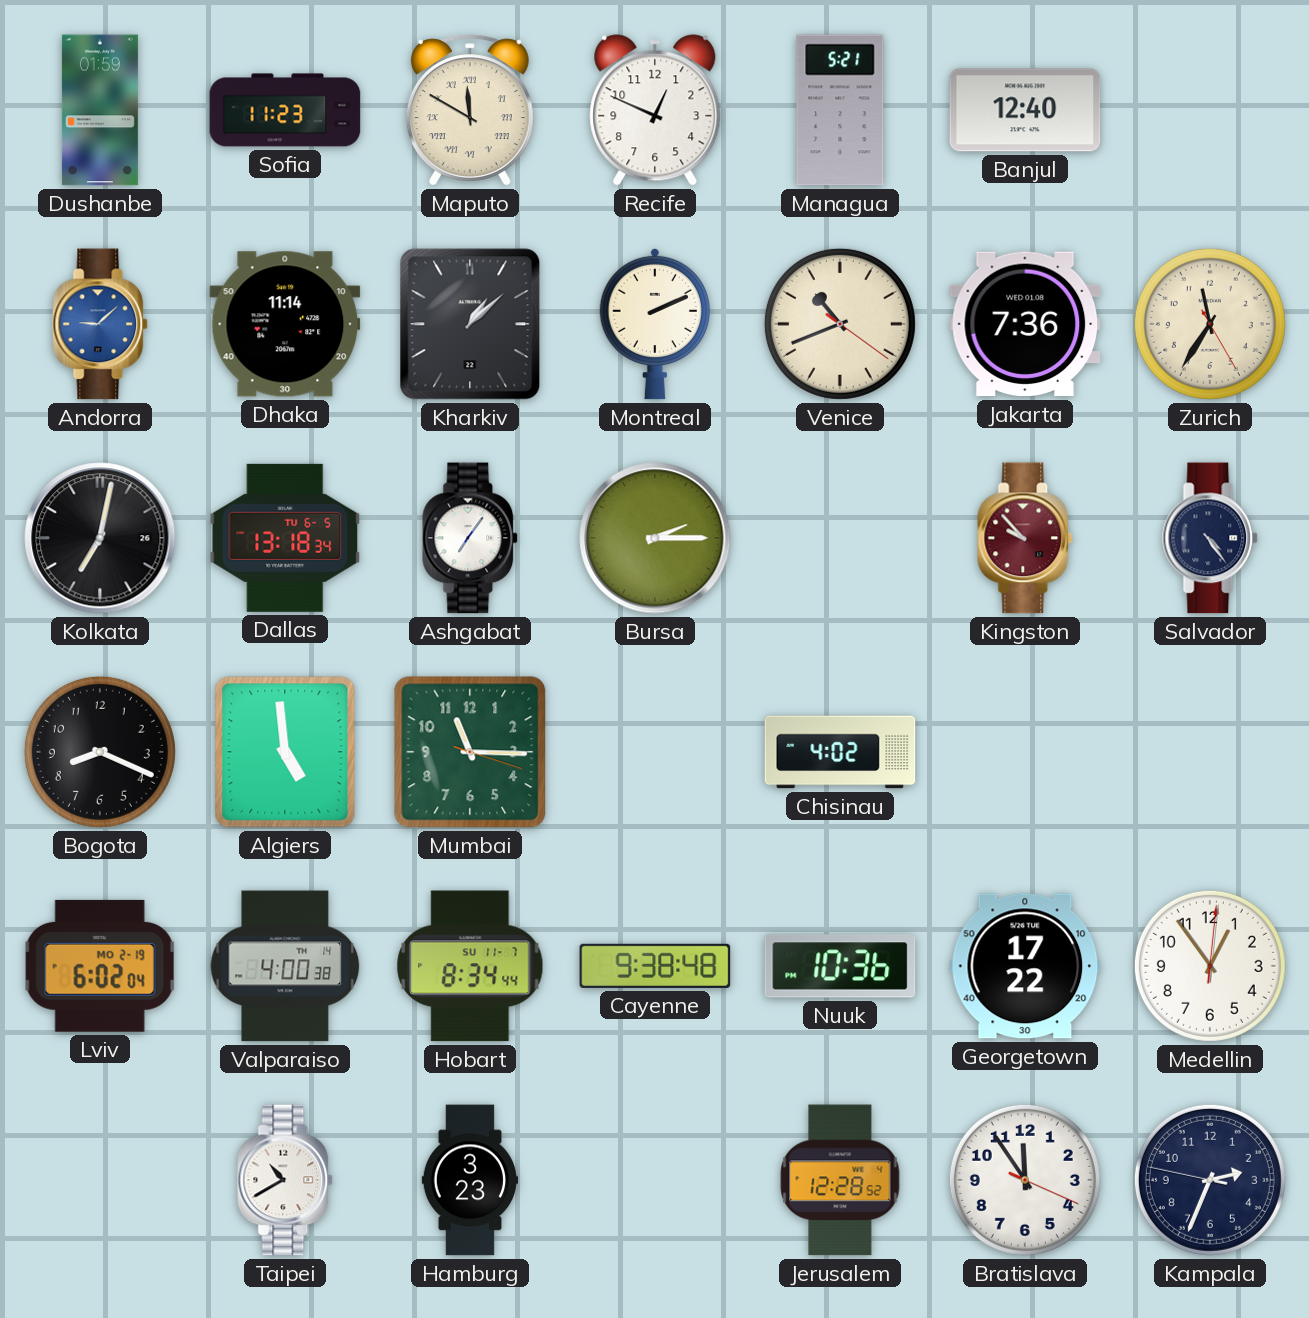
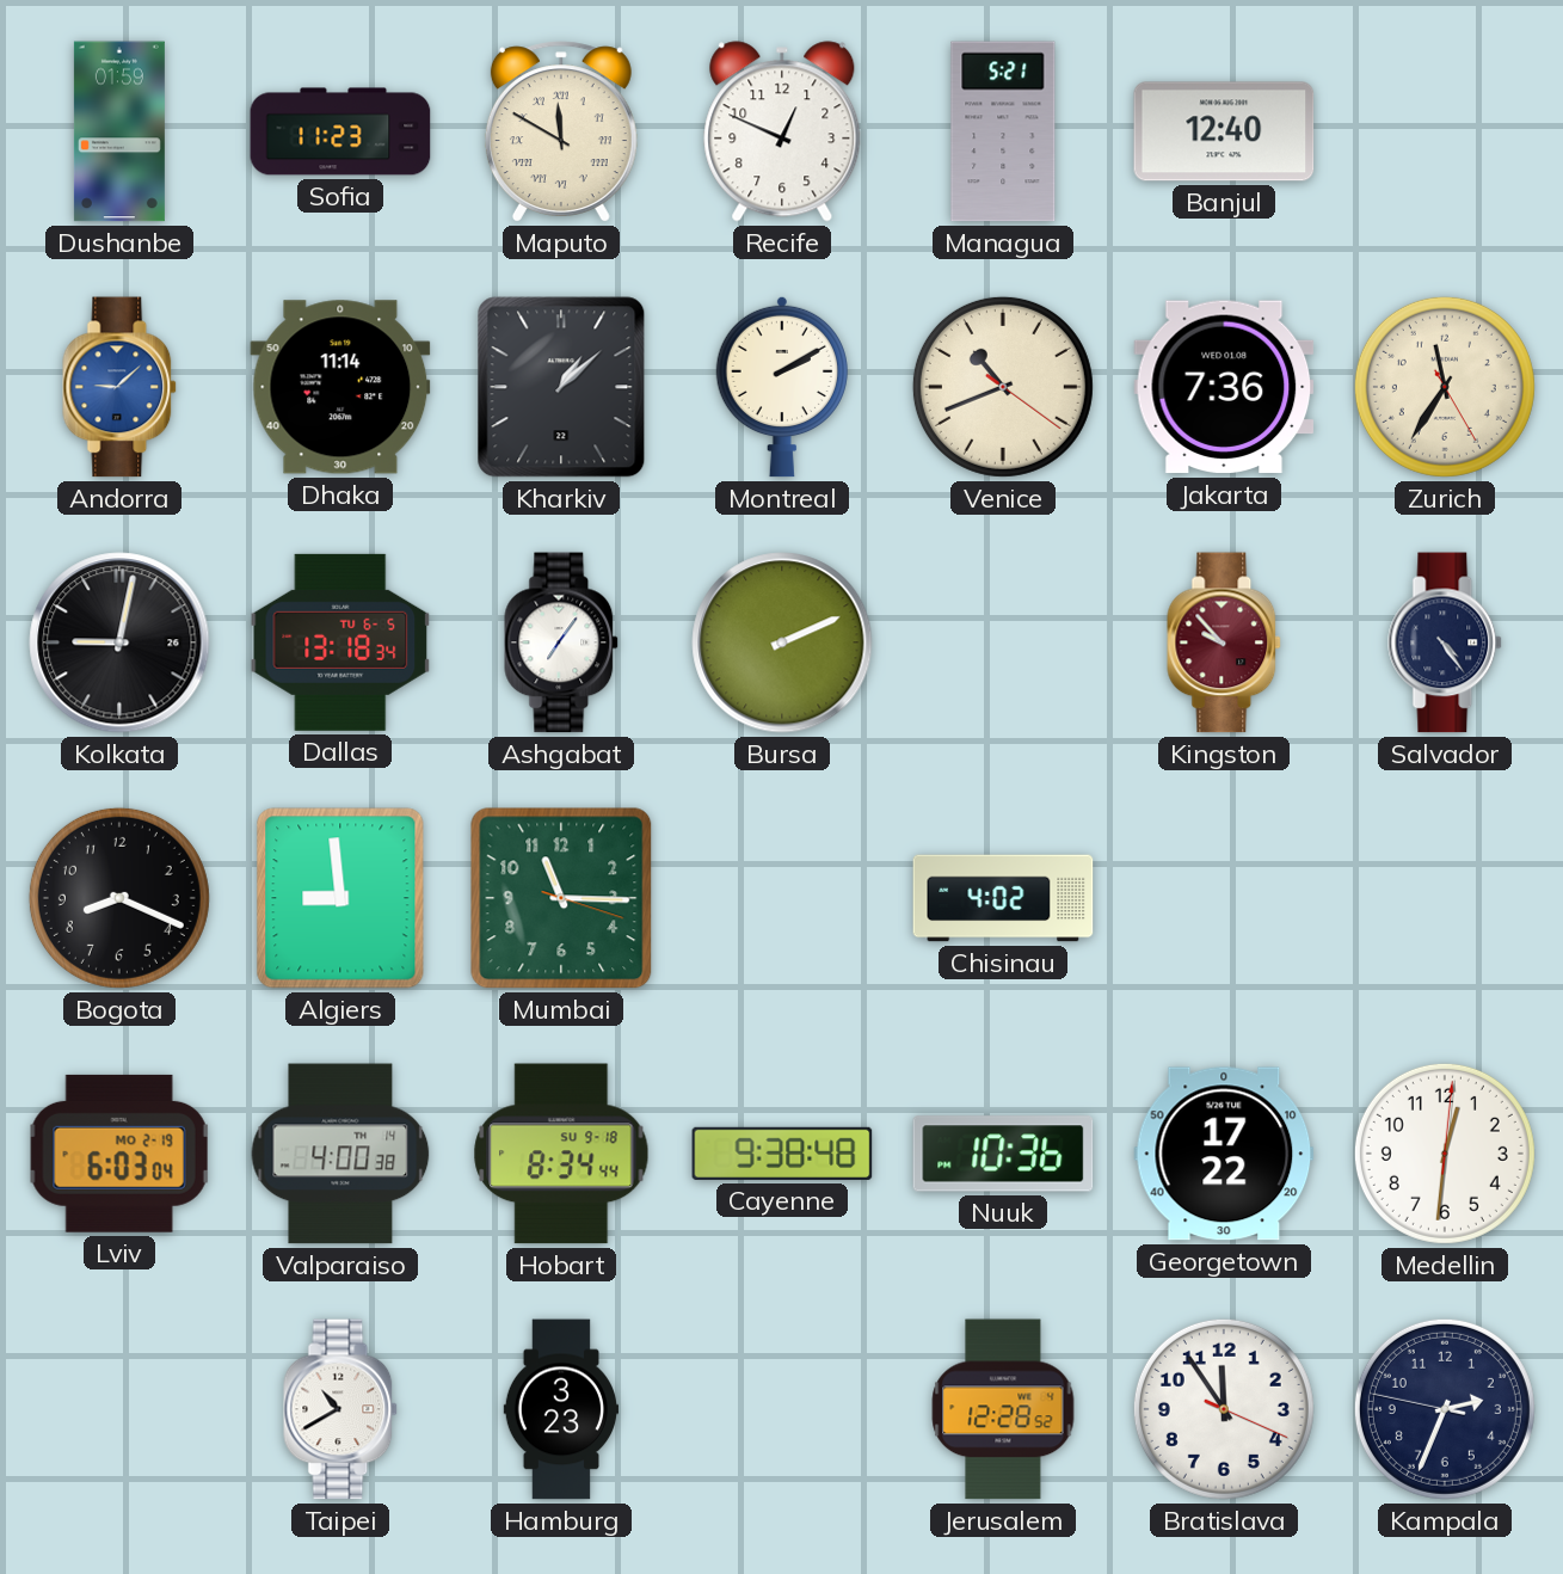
Montreal: 2:11 -> 2:10 (782, 387)
Kolkata: 7:02 -> 9:02 (119, 642)
Bursa: 2:15 -> 2:11 (782, 642)
Algiers: 4:59 -> 8:59 (340, 898)
Lviv: 6:02 -> 6:03 (119, 1154)
Hobart date: SU 11-7 -> SU 9-18 (561, 1154)
Medellin: 12:54 -> 12:31 (1445, 1154)
